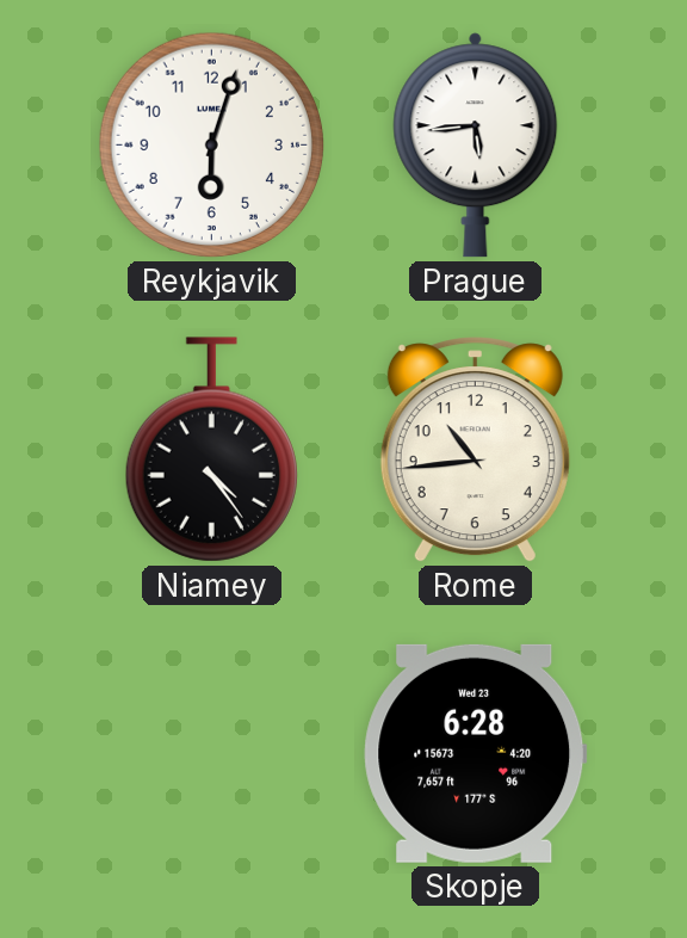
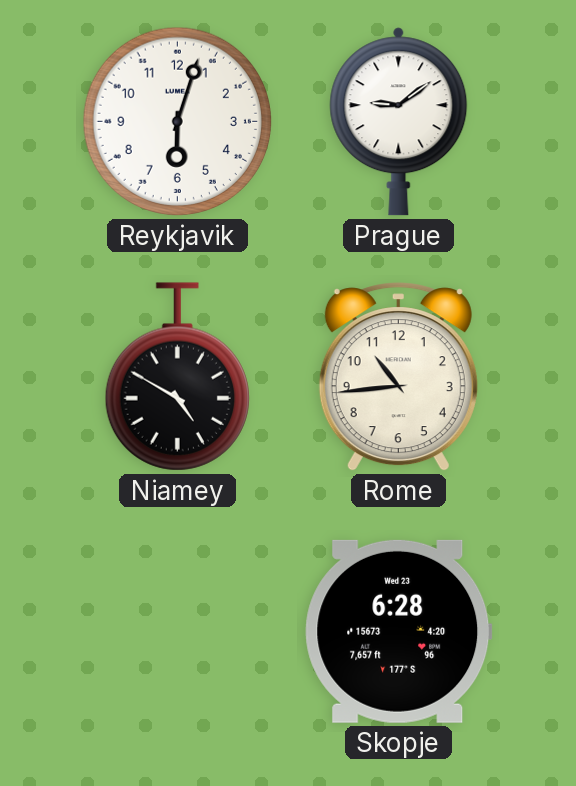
Prague: 5:44 -> 9:09 (399, 122)
Niamey: 4:24 -> 4:50 (177, 377)
